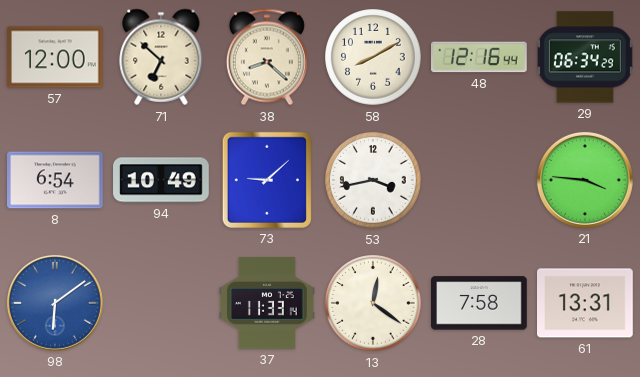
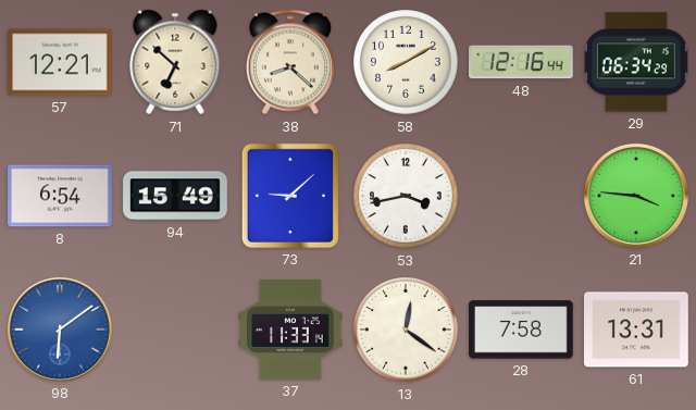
57: 12:00 -> 12:21 (61, 62)
94: 10:49 -> 15:49 (175, 196)
